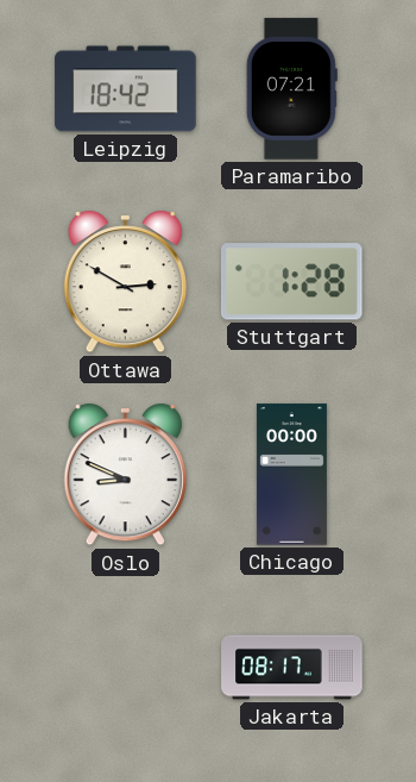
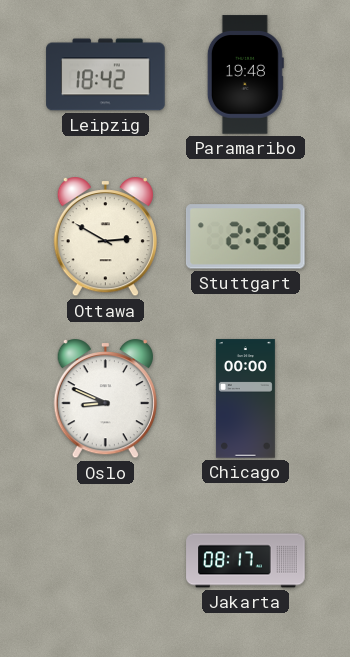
Paramaribo: 07:21 -> 19:48 (245, 75)
Stuttgart: 1:28 -> 2:28 (245, 237)
